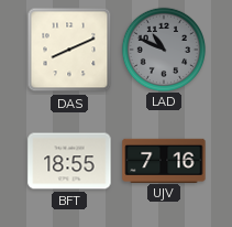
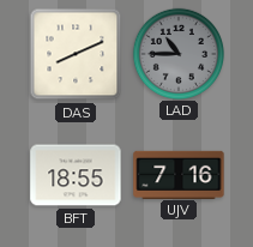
LAD: 10:49 -> 10:45 (177, 53)
